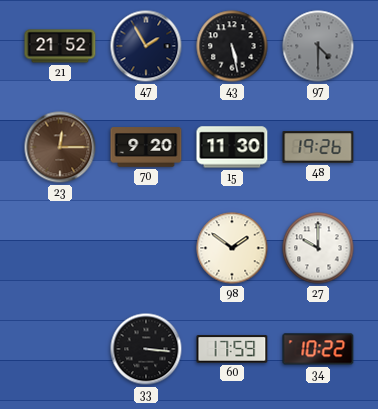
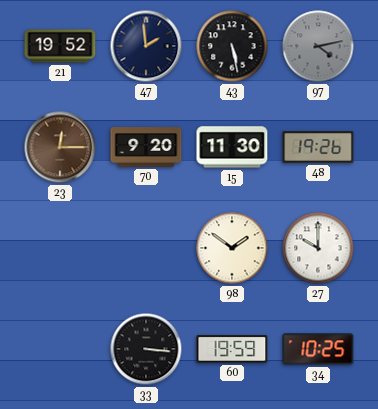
21: 21:52 -> 19:52 (60, 46)
47: 1:55 -> 1:59 (146, 46)
97: 4:30 -> 4:13 (318, 46)
60: 17:59 -> 19:59 (232, 349)
34: 10:22 -> 10:25 (318, 349)
